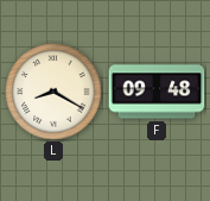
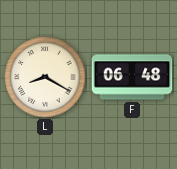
F: 09:48 -> 06:48 (132, 77)
